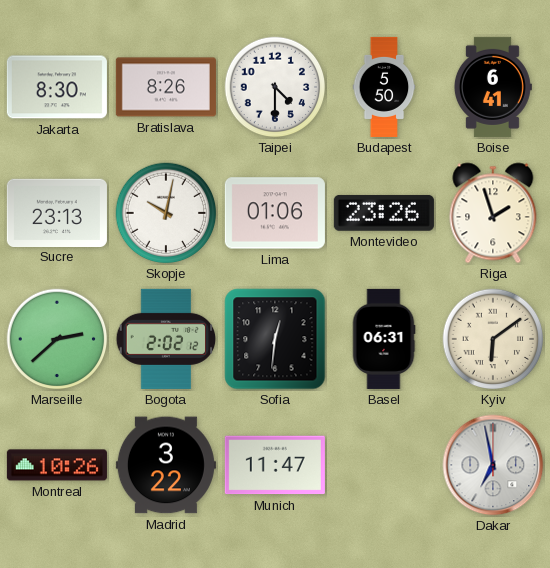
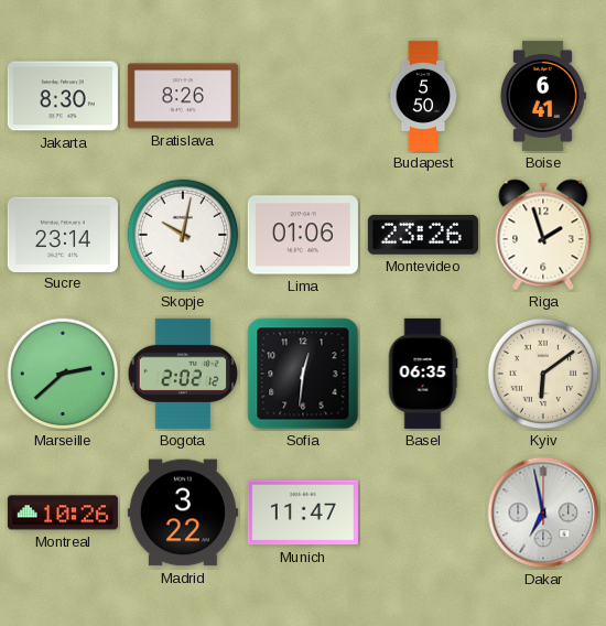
Taipei: 4:30 -> none (275, 87)
Sucre: 23:13 -> 23:14 (63, 234)
Basel: 06:31 -> 06:35 (423, 374)
